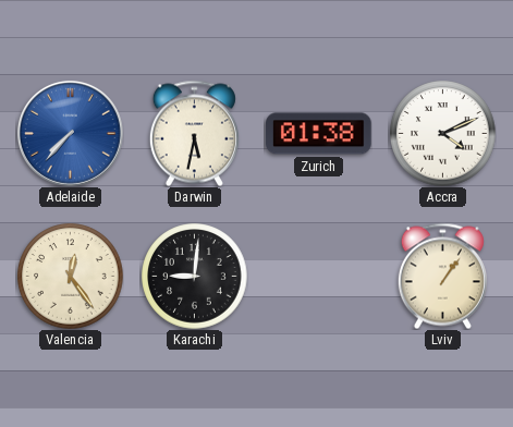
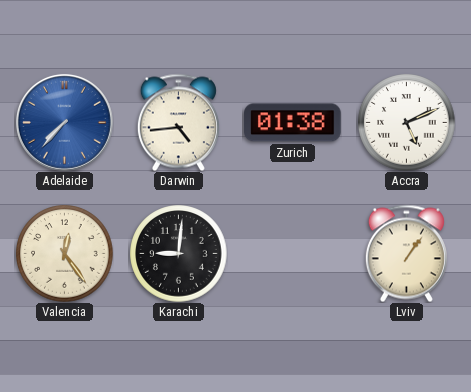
Darwin: 5:32 -> 4:44 (178, 122)
Accra: 4:11 -> 5:11 (407, 123)
